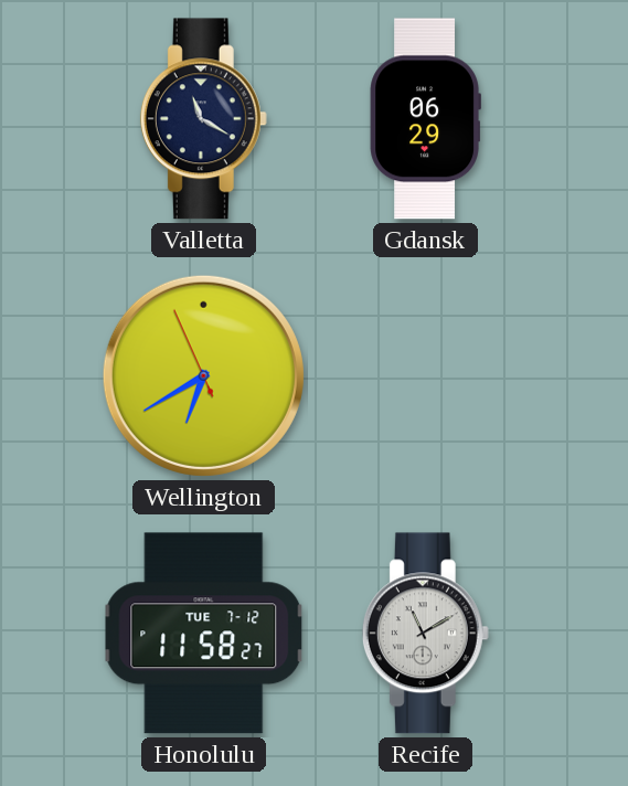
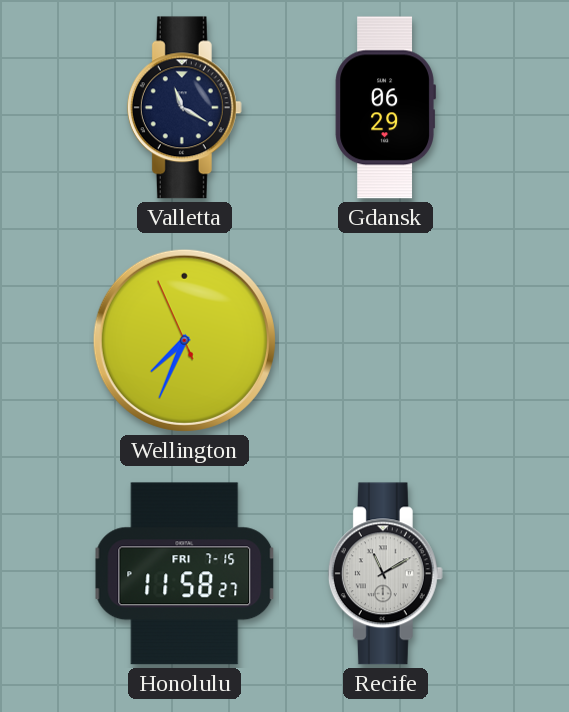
Wellington: 6:39 -> 7:33 (184, 340)
Honolulu date: TUE 7-12 -> FRI 7-15 (185, 574)
